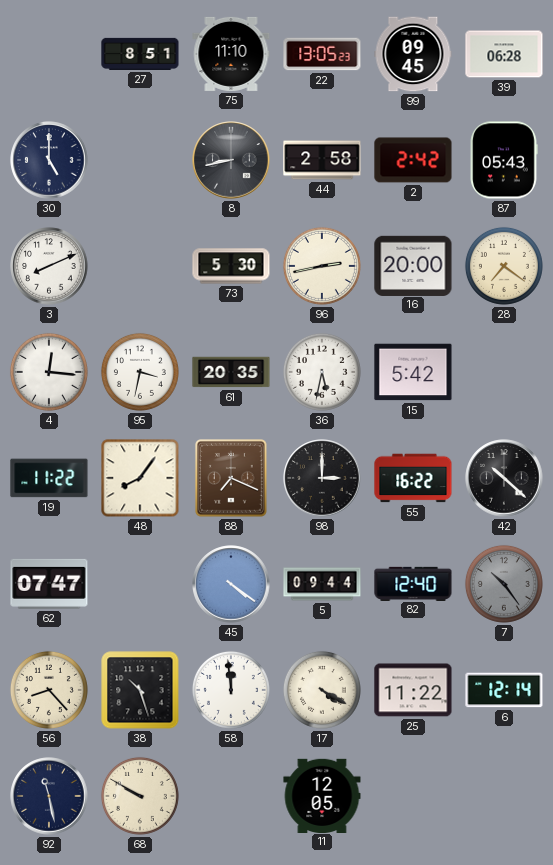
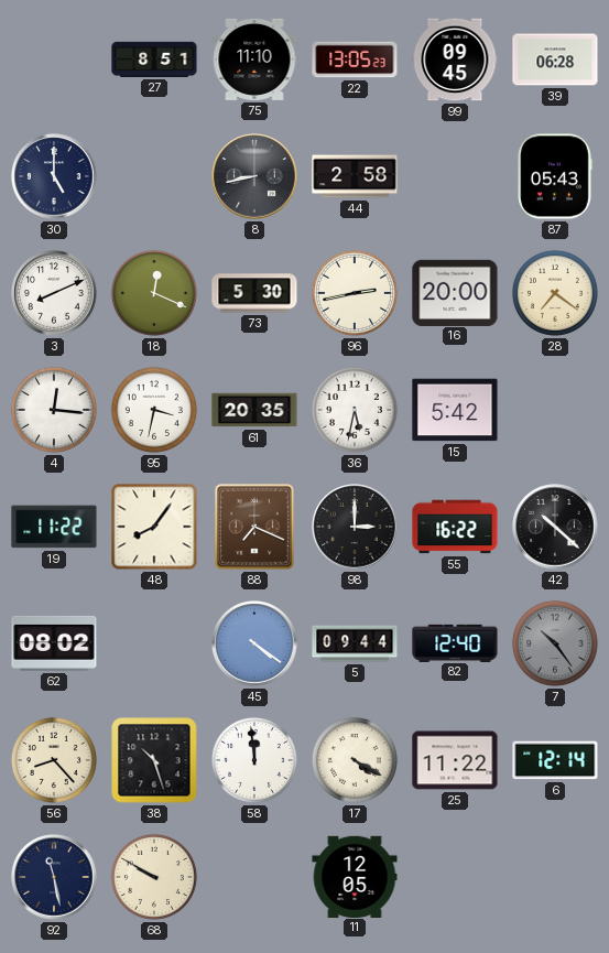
2: 2:42 -> none (413, 160)
18: none -> 12:19 (154, 293)
62: 07:47 -> 08:02 (54, 643)
